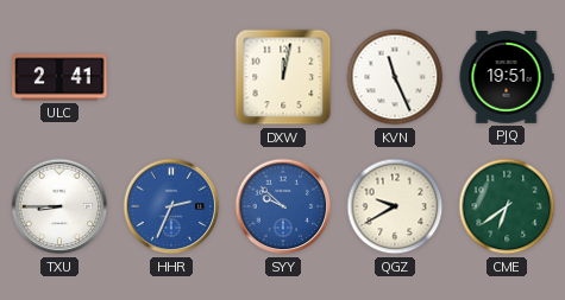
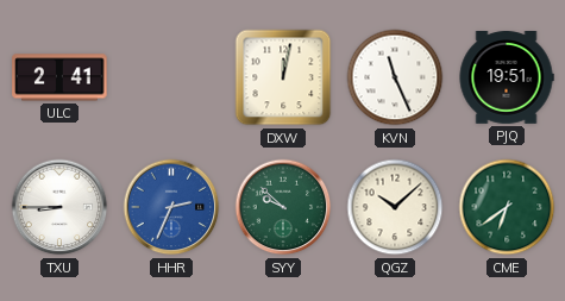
SYY dial: blue -> green (283, 207)
QGZ: 9:40 -> 10:08 (395, 207)
